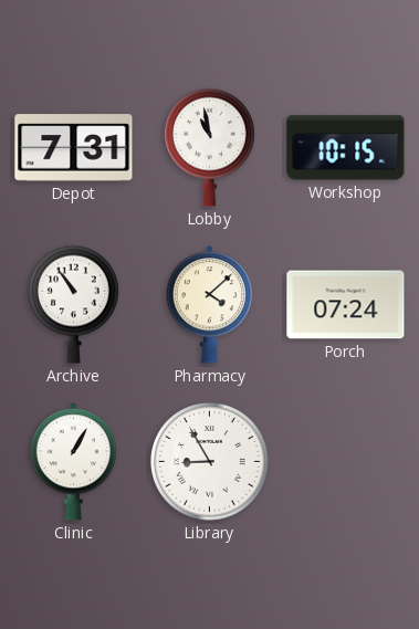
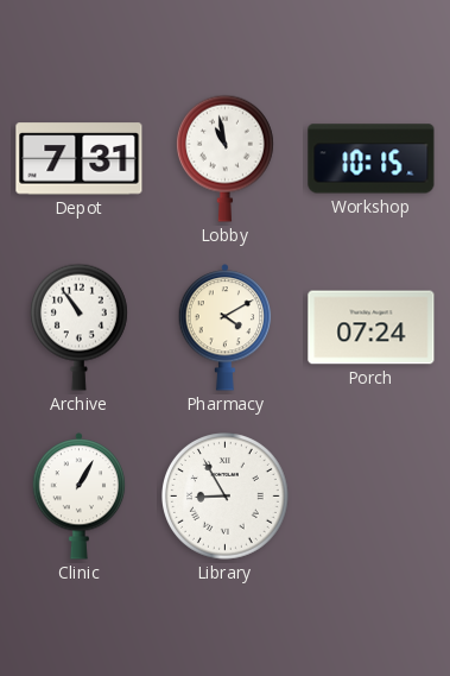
Pharmacy: 4:08 -> 4:10 (226, 328)
